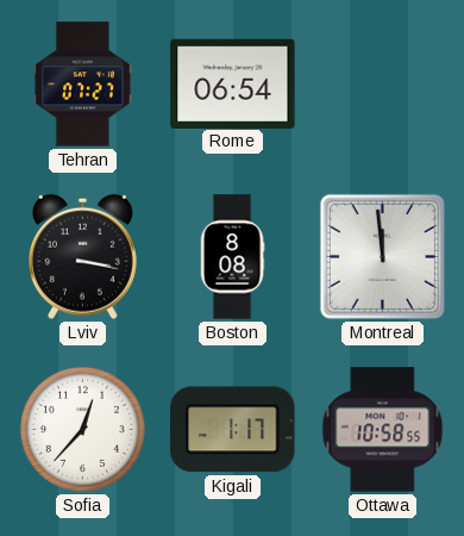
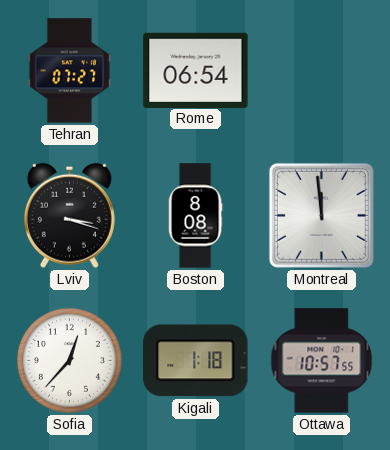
Lviv: 3:17 -> 3:18 (69, 215)
Kigali: 1:17 -> 1:18 (196, 361)
Ottawa: 10:58 -> 10:57 (322, 361)
